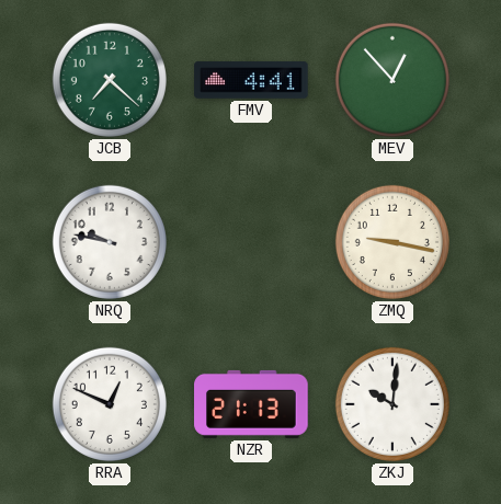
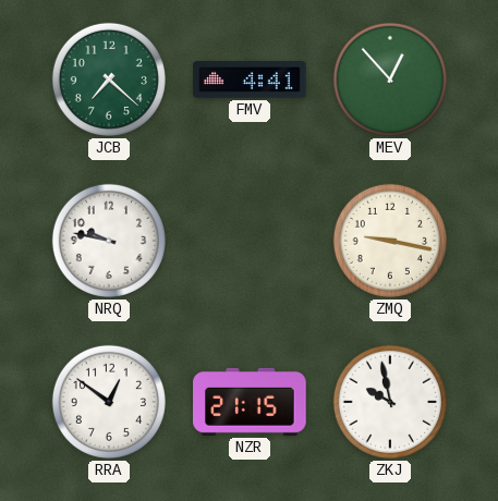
RRA: 12:49 -> 12:51 (109, 402)
NZR: 21:13 -> 21:15 (250, 402)
ZKJ: 10:01 -> 9:58 (390, 402)
